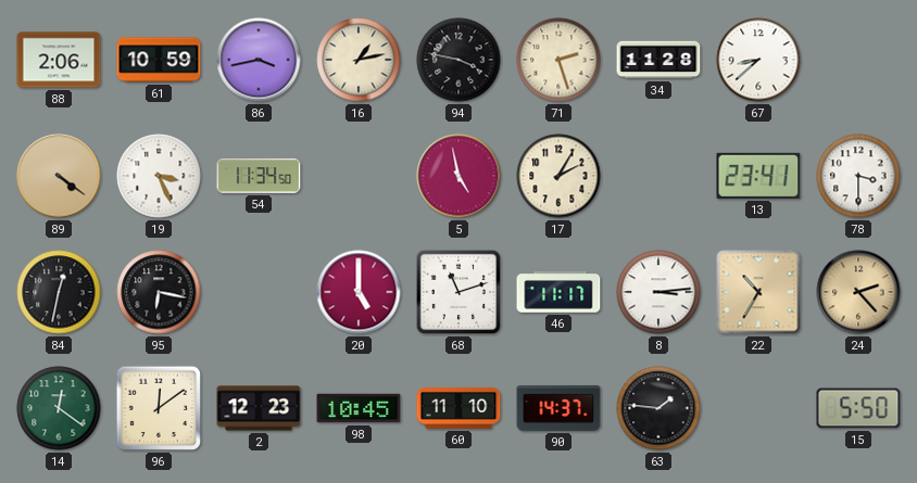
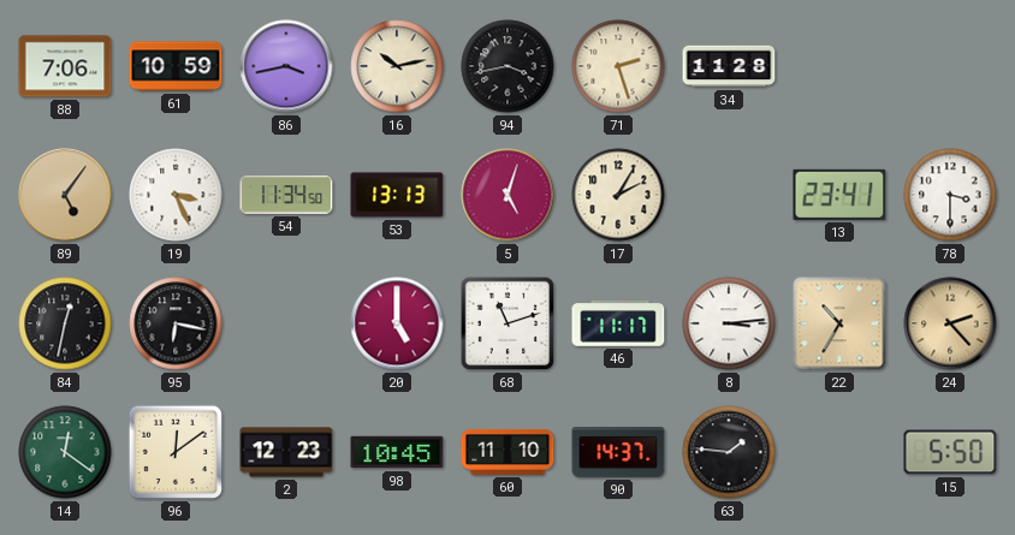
88: 2:06 -> 7:06 (65, 66)
16: 1:13 -> 10:13 (397, 66)
94: 3:47 -> 3:43 (507, 66)
67: 8:38 -> none (758, 60)
89: 4:21 -> 5:06 (65, 195)
53: none -> 13:13 (397, 195)
5: 4:58 -> 5:03 (507, 195)
